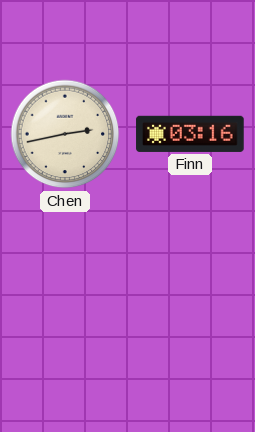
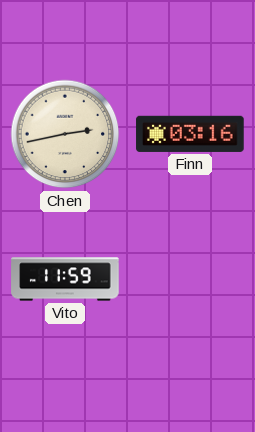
Vito: none -> 11:59 (65, 279)
